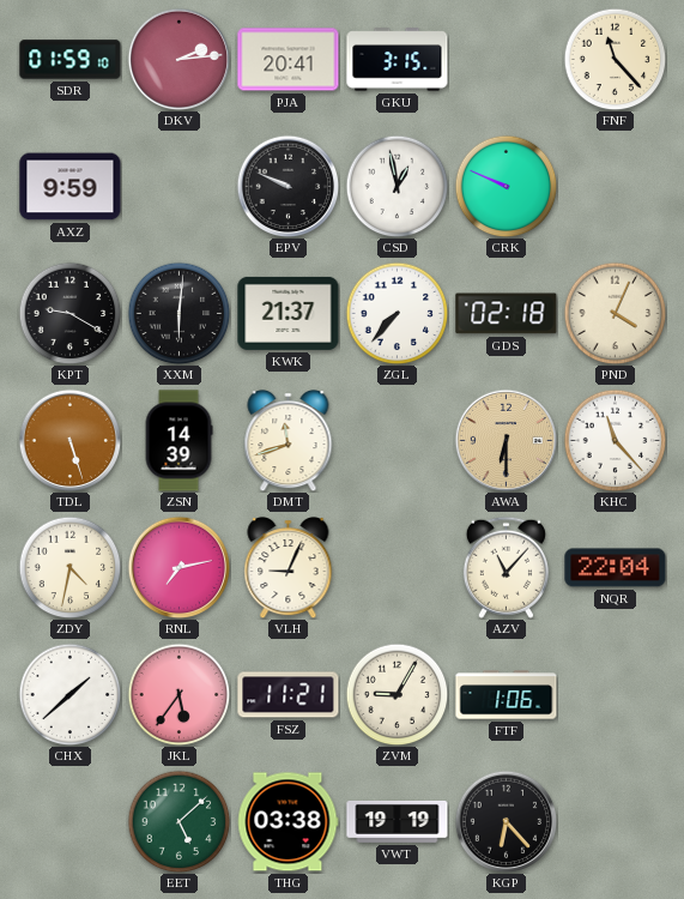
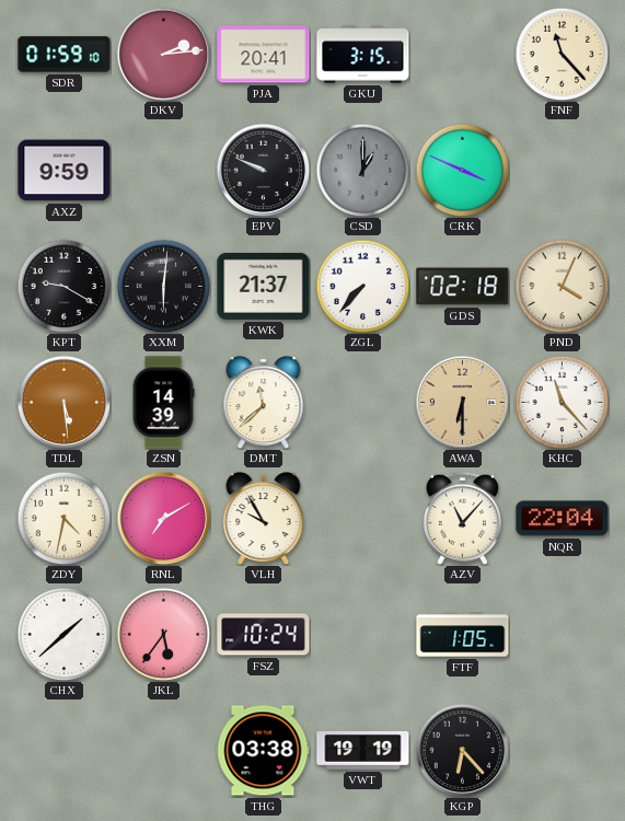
CSD: 12:58 -> 1:00 (362, 170)
CSD dial: white -> grey (362, 170)
CRK: 9:49 -> 3:49 (462, 170)
TDL: 5:27 -> 5:29 (63, 402)
DMT: 11:42 -> 11:38 (264, 403)
RNL: 7:13 -> 7:10 (163, 518)
VLH: 9:04 -> 9:55 (264, 519)
FSZ: 11:21 -> 10:24 (264, 635)
ZVM: 9:05 -> none (397, 694)
FTF: 1:06 -> 1:05 (463, 635)
EET: 5:08 -> none (178, 821)
